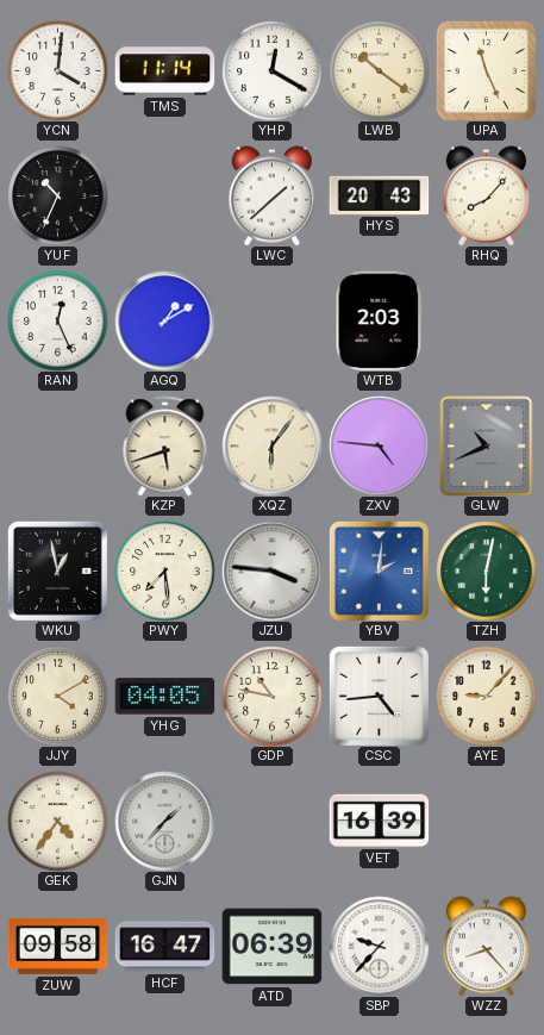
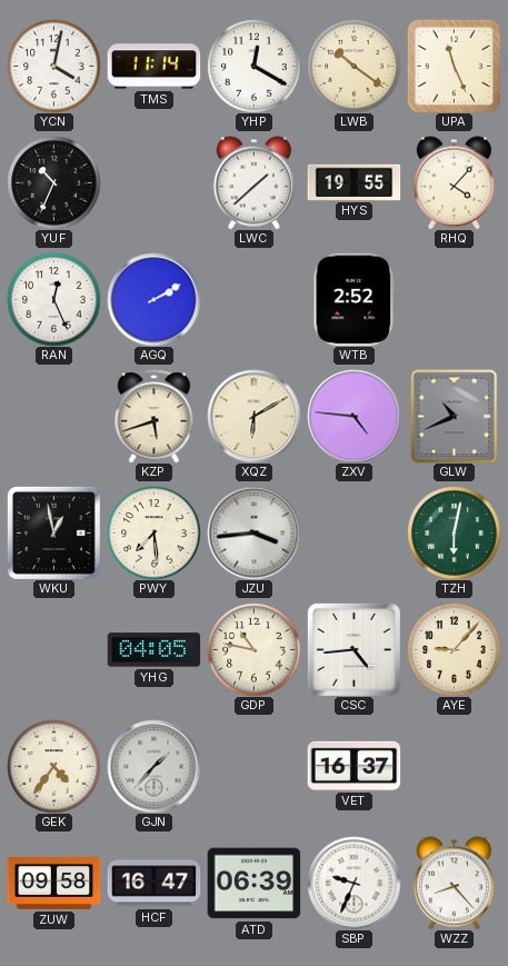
YCN: 4:01 -> 4:02 (53, 66)
HYS: 20:43 -> 19:55 (353, 182)
RHQ: 8:07 -> 4:07 (454, 182)
AGQ: 1:10 -> 2:10 (153, 299)
WTB: 2:03 -> 2:52 (355, 299)
XQZ: 6:06 -> 6:10 (253, 416)
JZU: 3:46 -> 3:44 (253, 532)
YBV: 2:01 -> none (379, 571)
JJY: 4:10 -> none (57, 696)
VET: 16:39 -> 16:37 (353, 766)
SBP: 9:37 -> 9:34 (353, 883)
